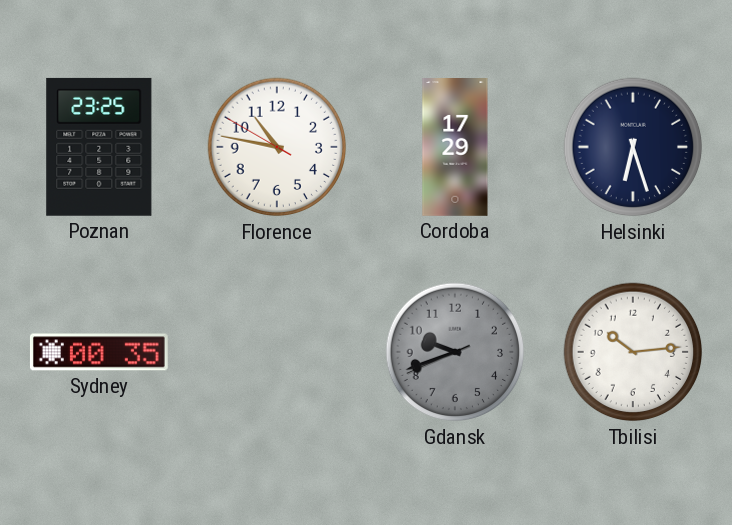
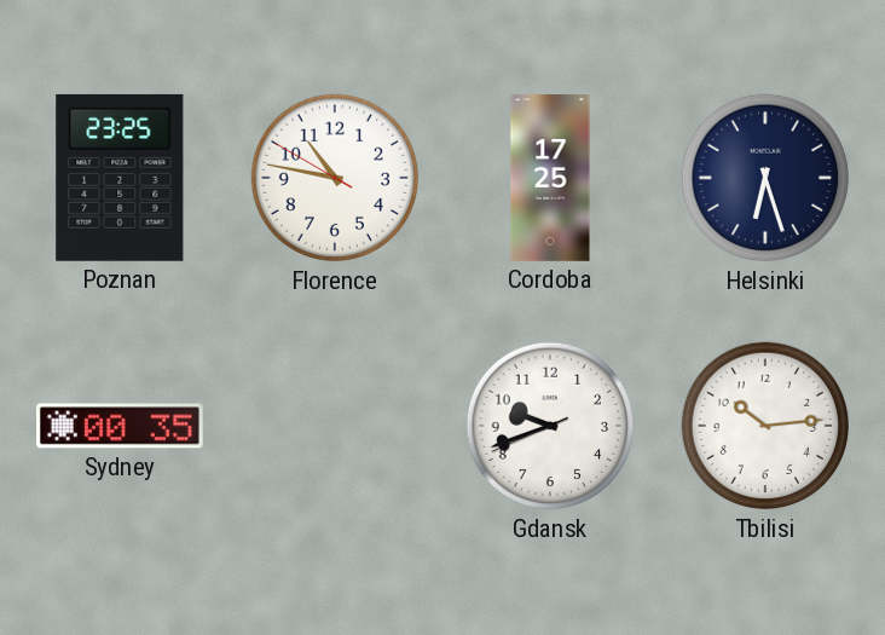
Cordoba: 17:29 -> 17:25 (550, 179)
Gdansk dial: grey -> white (550, 426)
